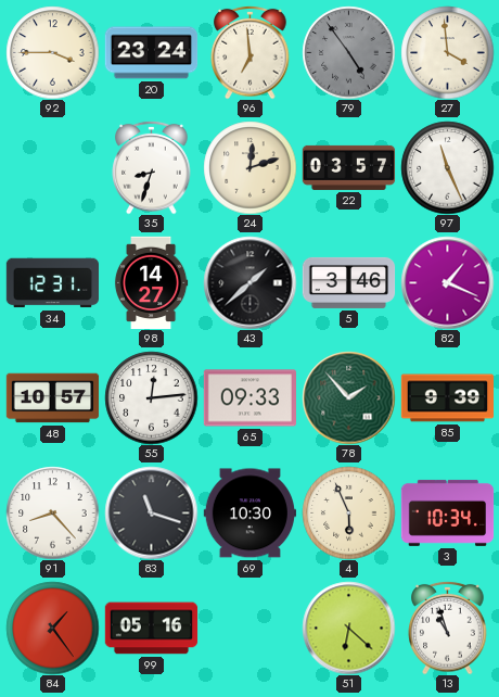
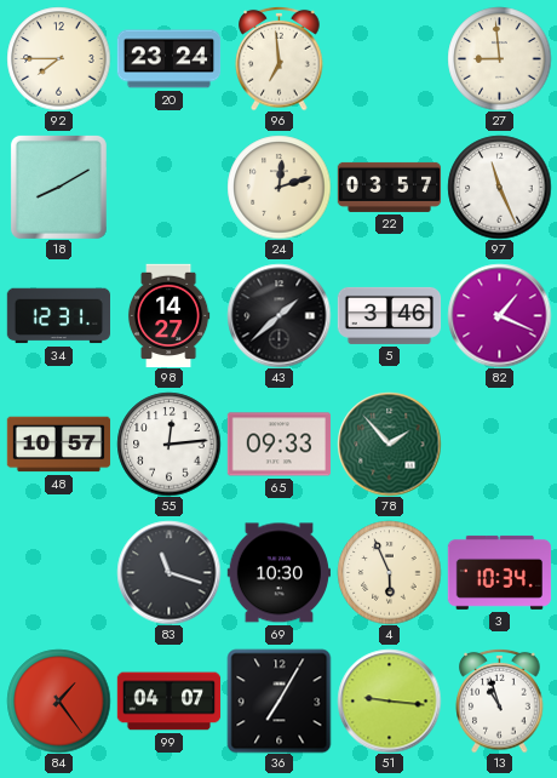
92: 3:45 -> 7:45 (58, 58)
79: 4:54 -> none (348, 52)
27: 3:59 -> 8:59 (499, 58)
18: none -> 8:10 (58, 187)
35: 8:33 -> none (152, 167)
85: 9:39 -> none (447, 398)
91: 8:23 -> none (52, 512)
99: 05:16 -> 04:07 (168, 702)
36: none -> 7:05 (278, 700)
51: 6:22 -> 9:16 (389, 700)
